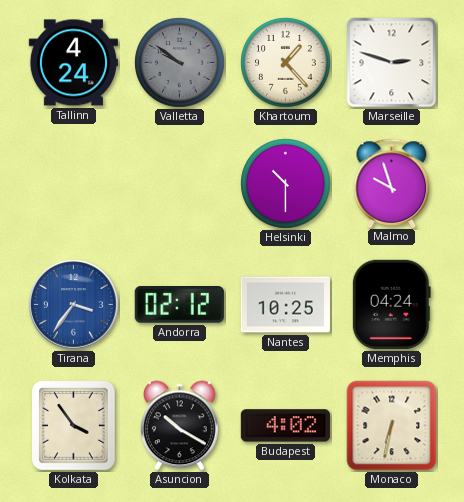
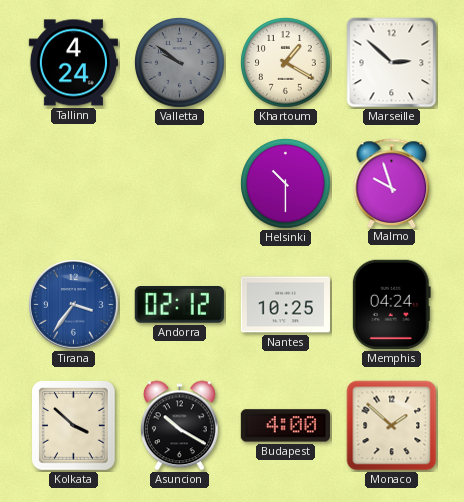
Khartoum: 1:23 -> 1:20 (286, 63)
Marseille: 2:48 -> 2:52 (392, 63)
Kolkata: 3:54 -> 3:52 (74, 426)
Budapest: 4:02 -> 4:00 (285, 426)
Monaco: 6:32 -> 1:52 (392, 426)
